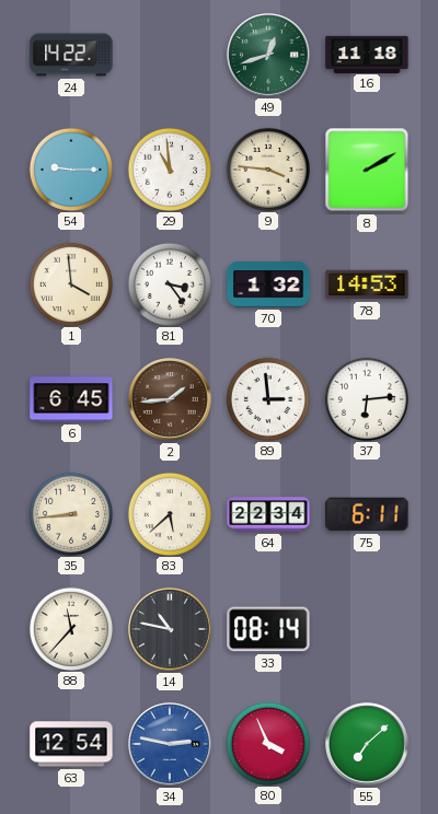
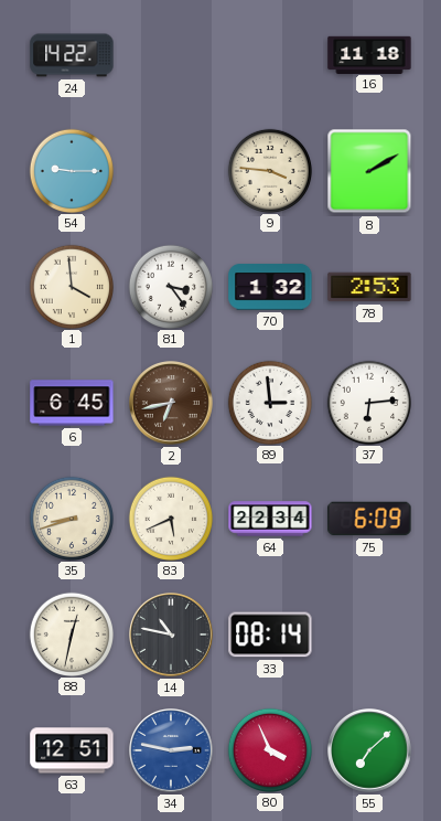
49: 12:42 -> none (269, 56)
29: 10:59 -> none (169, 168)
78: 14:53 -> 2:53 (369, 287)
2: 1:44 -> 6:43 (172, 404)
35: 8:44 -> 8:42 (71, 518)
83: 5:38 -> 5:41 (170, 518)
75: 6:11 -> 6:09 (369, 519)
88: 11:37 -> 12:32 (71, 633)
63: 12:54 -> 12:51 (72, 750)
